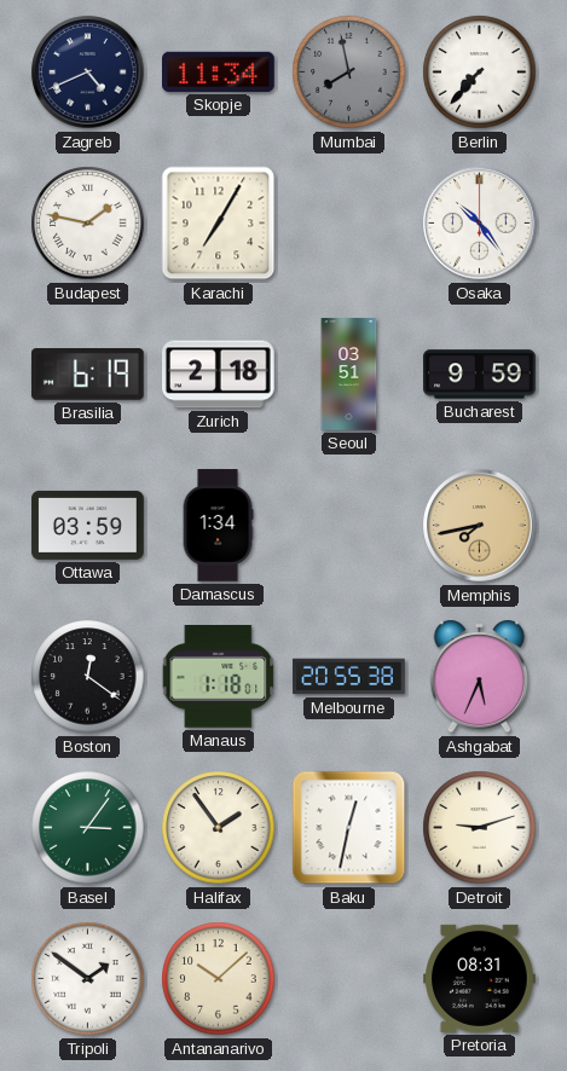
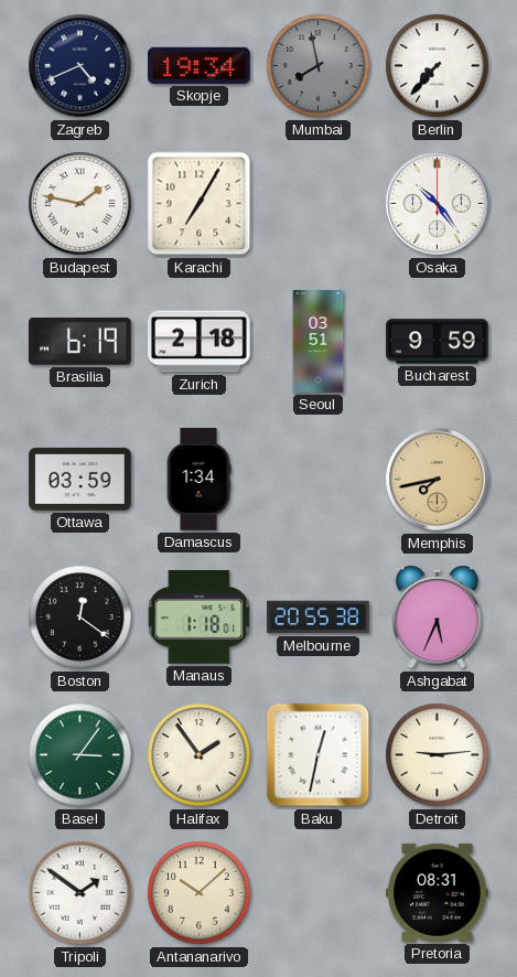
Skopje: 11:34 -> 19:34 (200, 65)
Detroit: 9:12 -> 9:14 (438, 755)
